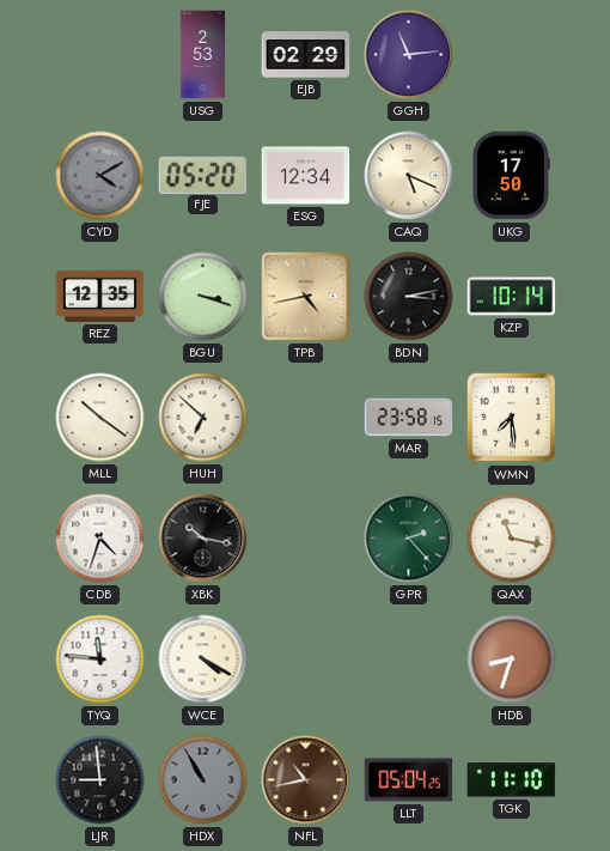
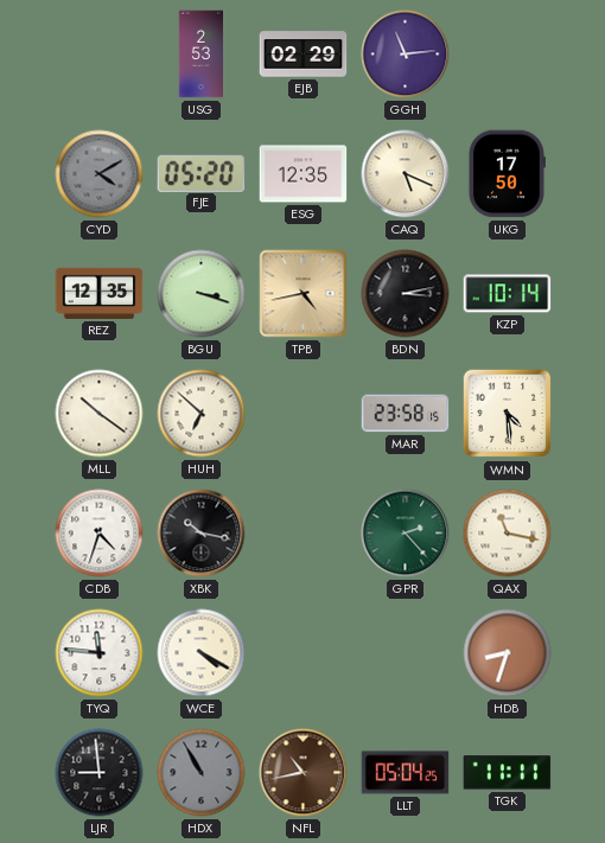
ESG: 12:34 -> 12:35 (304, 174)
WMN: 7:29 -> 4:29 (508, 414)
TGK: 11:10 -> 11:11 (508, 773)
